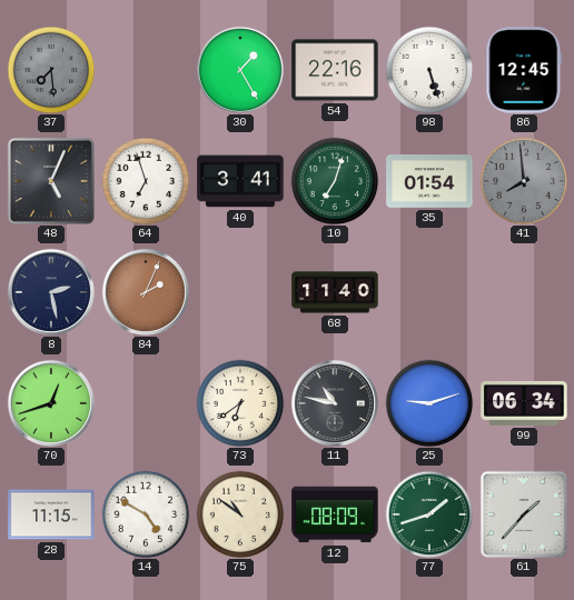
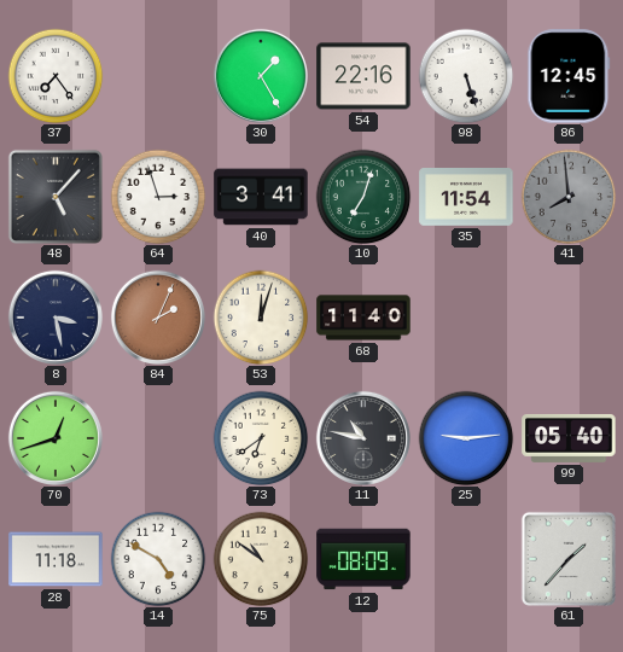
37: 7:29 -> 7:24 (56, 76)
37 dial: grey -> white (56, 76)
48: 5:04 -> 5:07 (56, 197)
64: 6:57 -> 2:57 (158, 197)
35: 01:54 -> 11:54 (466, 197)
8: 2:28 -> 3:28 (56, 318)
53: none -> 12:03 (261, 318)
25: 9:12 -> 9:14 (466, 438)
99: 06:34 -> 05:40 (569, 438)
28: 11:15 -> 11:18 (56, 559)
77: 1:42 -> none (429, 514)
